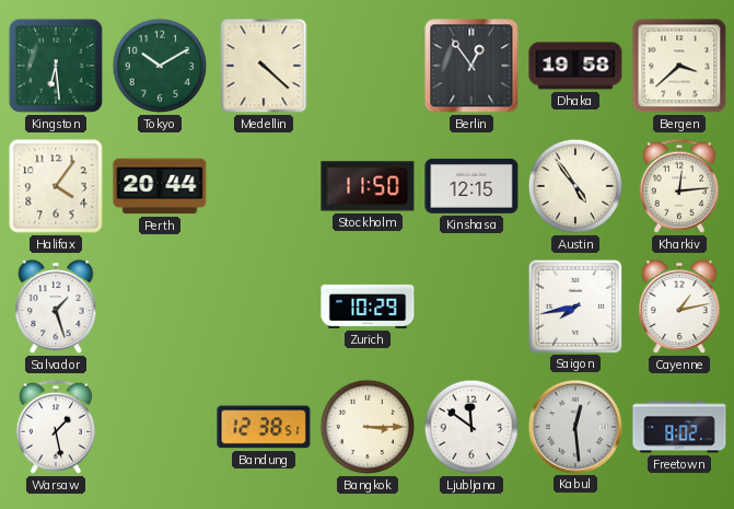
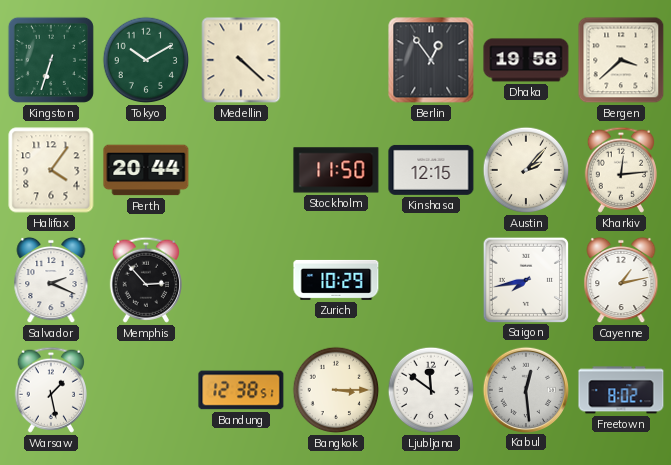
Kingston: 6:29 -> 6:33 (51, 60)
Austin: 4:54 -> 2:07 (526, 170)
Salvador: 1:27 -> 2:19 (51, 280)
Memphis: none -> 2:53 (146, 280)
